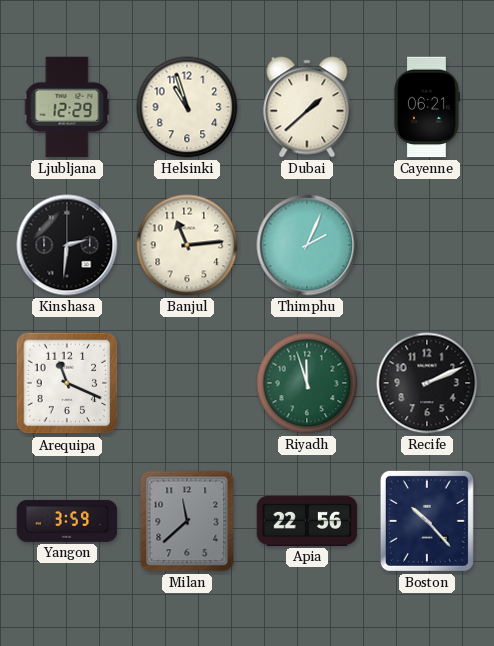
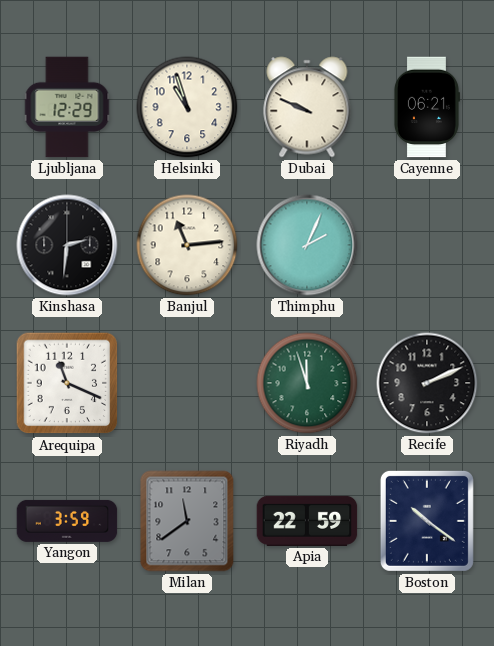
Dubai: 1:38 -> 9:49 (307, 107)
Milan: 11:38 -> 11:39 (187, 521)
Apia: 22:56 -> 22:59 (307, 521)
Boston: 10:23 -> 10:21 (427, 521)
